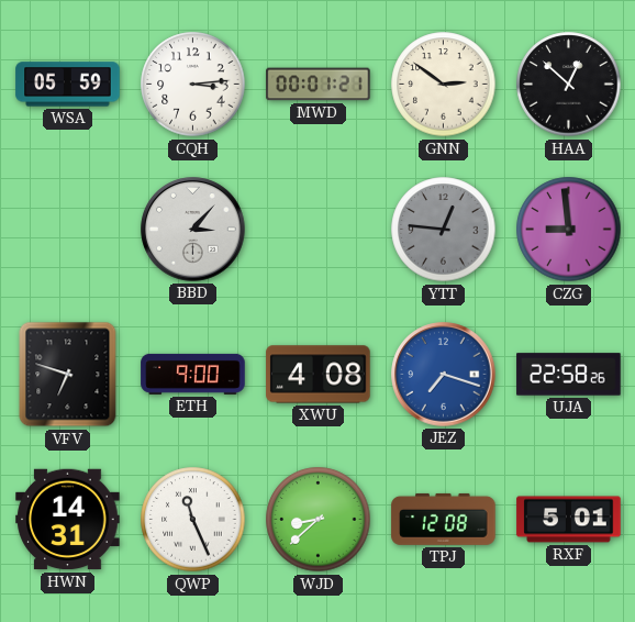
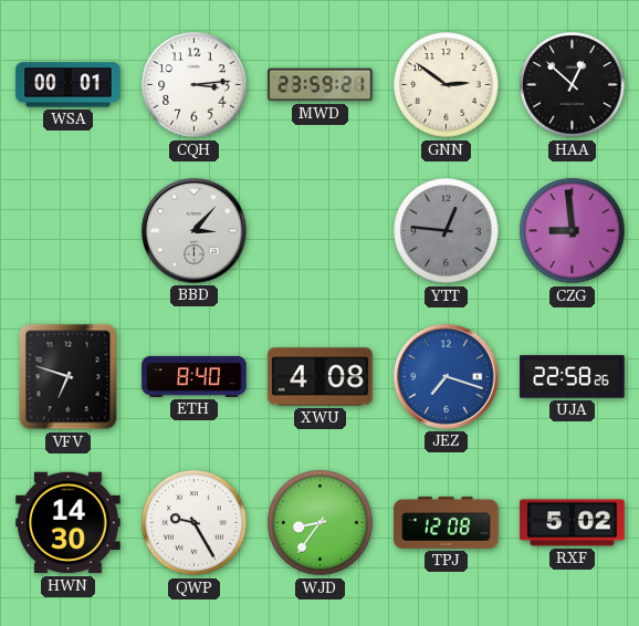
WSA: 05:59 -> 00:01 (69, 85)
MWD: 00:01 -> 23:59 (321, 85)
ETH: 9:00 -> 8:40 (195, 376)
HWN: 14:31 -> 14:30 (69, 523)
QWP: 11:26 -> 9:25 (195, 523)
WJD: 8:38 -> 8:36 (321, 523)
RXF: 5:01 -> 5:02 (573, 523)
